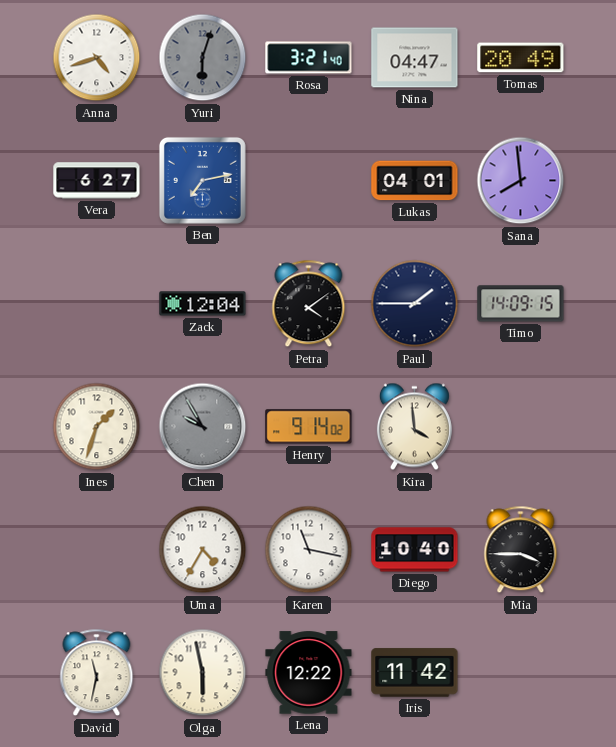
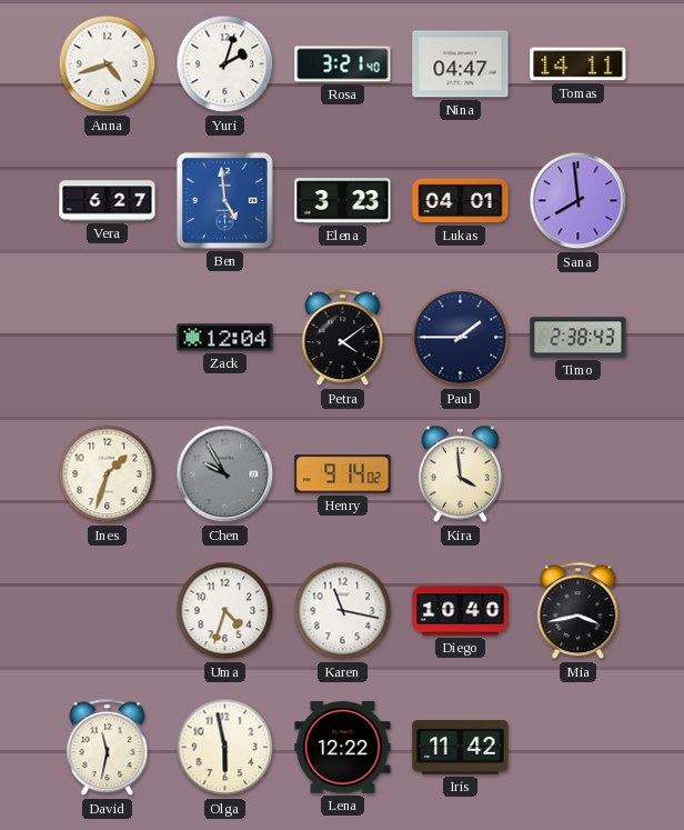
Yuri: 6:03 -> 2:03 (225, 64)
Yuri dial: grey -> white (225, 64)
Tomas: 20:49 -> 14:11 (579, 64)
Ben: 7:13 -> 4:59 (224, 200)
Elena: none -> 3:23 (343, 201)
Timo: 14:09 -> 2:38 (579, 338)
Uma: 4:35 -> 4:33 (225, 611)
Mia: 3:45 -> 3:43 (579, 611)
